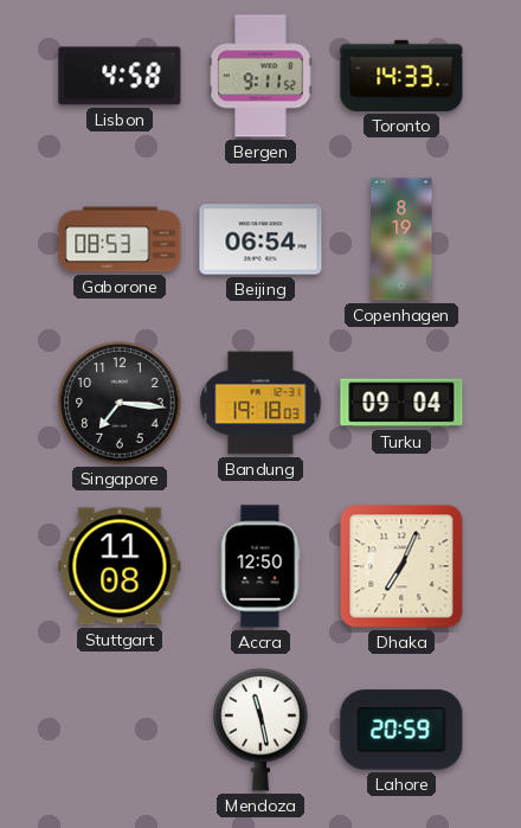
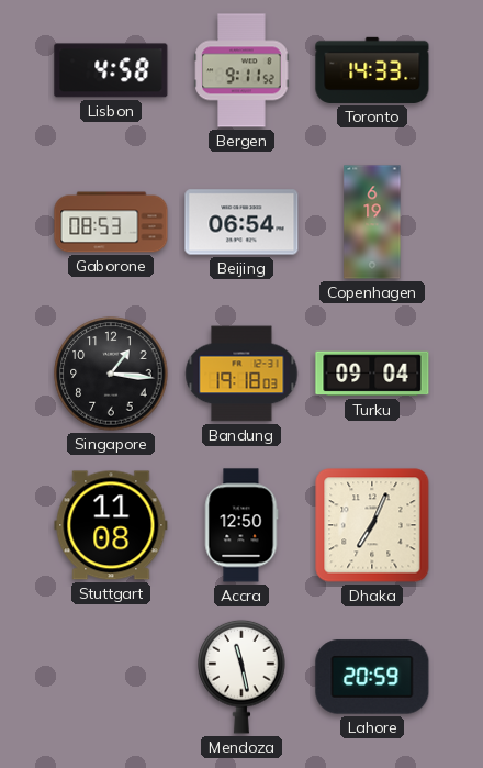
Copenhagen: 8:19 -> 6:19 (372, 222)
Singapore: 7:16 -> 1:16 (111, 374)
